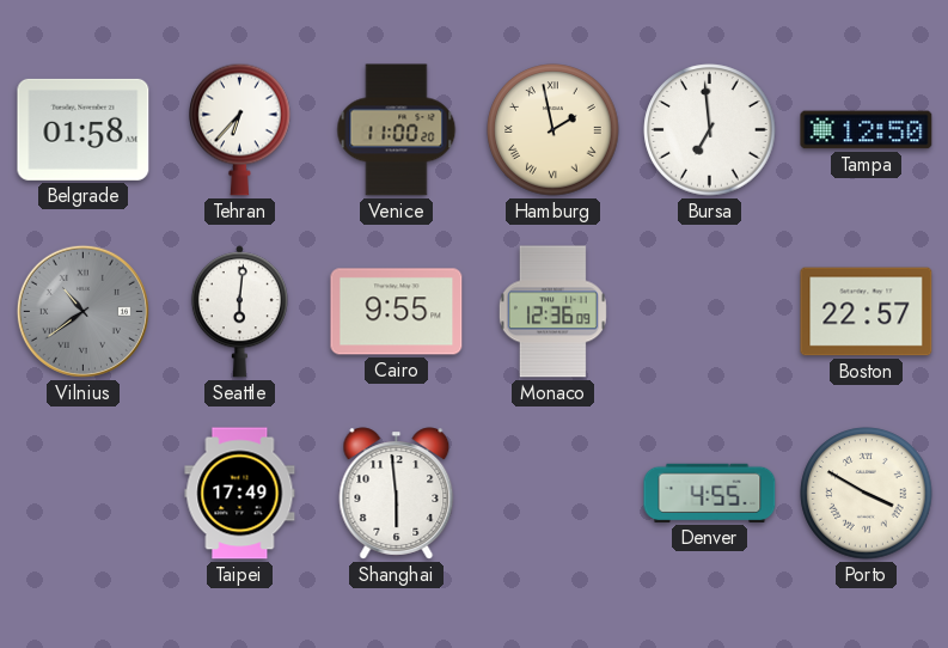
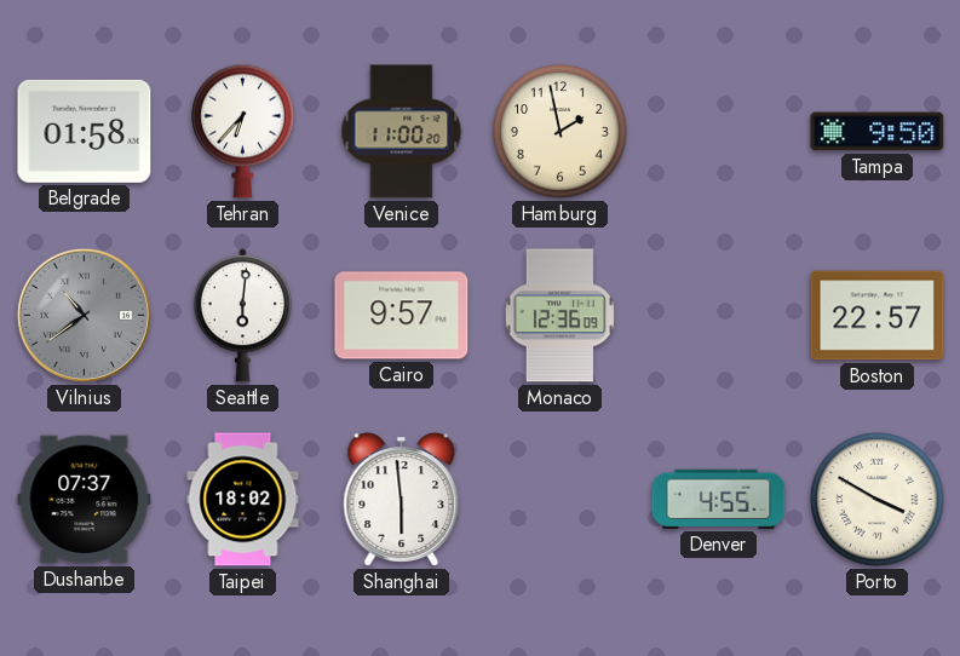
Hamburg numerals: Roman -> Arabic (561, 132)
Bursa: 6:59 -> none (710, 130)
Tampa: 12:50 -> 9:50 (878, 132)
Cairo: 9:55 -> 9:57 (402, 316)
Dushanbe: none -> 07:37 (85, 500)
Taipei: 17:49 -> 18:02 (243, 500)
